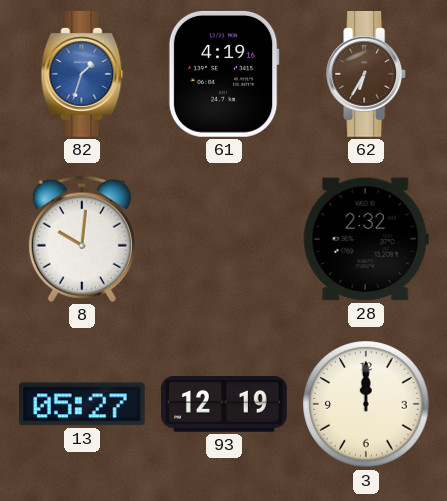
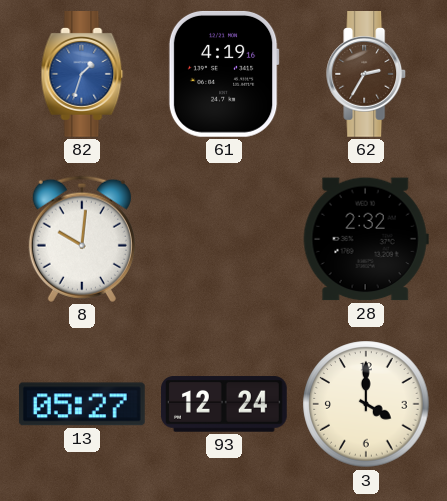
62: 6:35 -> 2:35 (367, 75)
93: 12:19 -> 12:24 (225, 404)
3: 12:00 -> 4:00 (366, 404)
